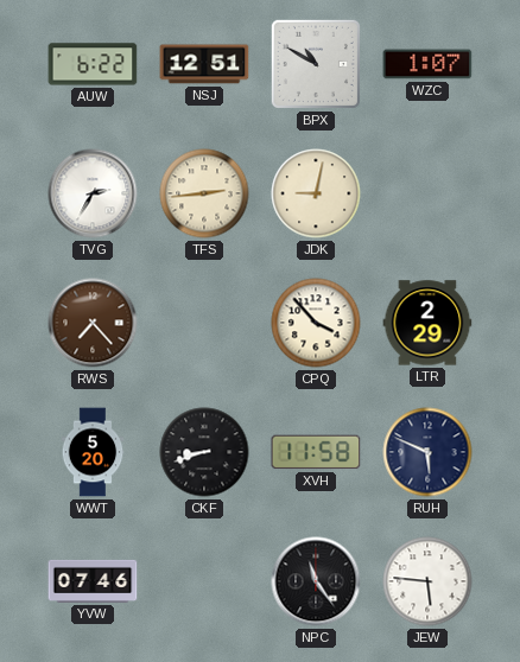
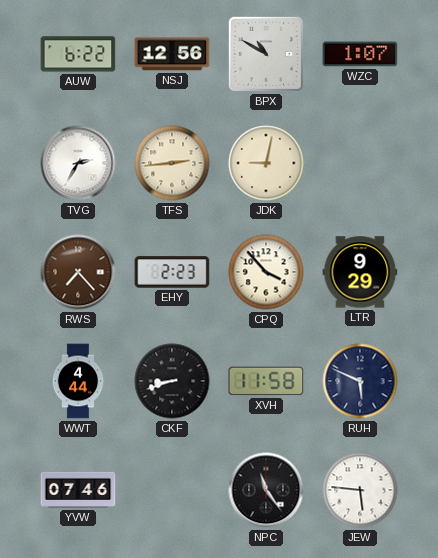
NSJ: 12:51 -> 12:56 (172, 54)
EHY: none -> 2:23 (172, 272)
LTR: 2:29 -> 9:29 (360, 272)
WWT: 5:20 -> 4:44 (78, 381)
